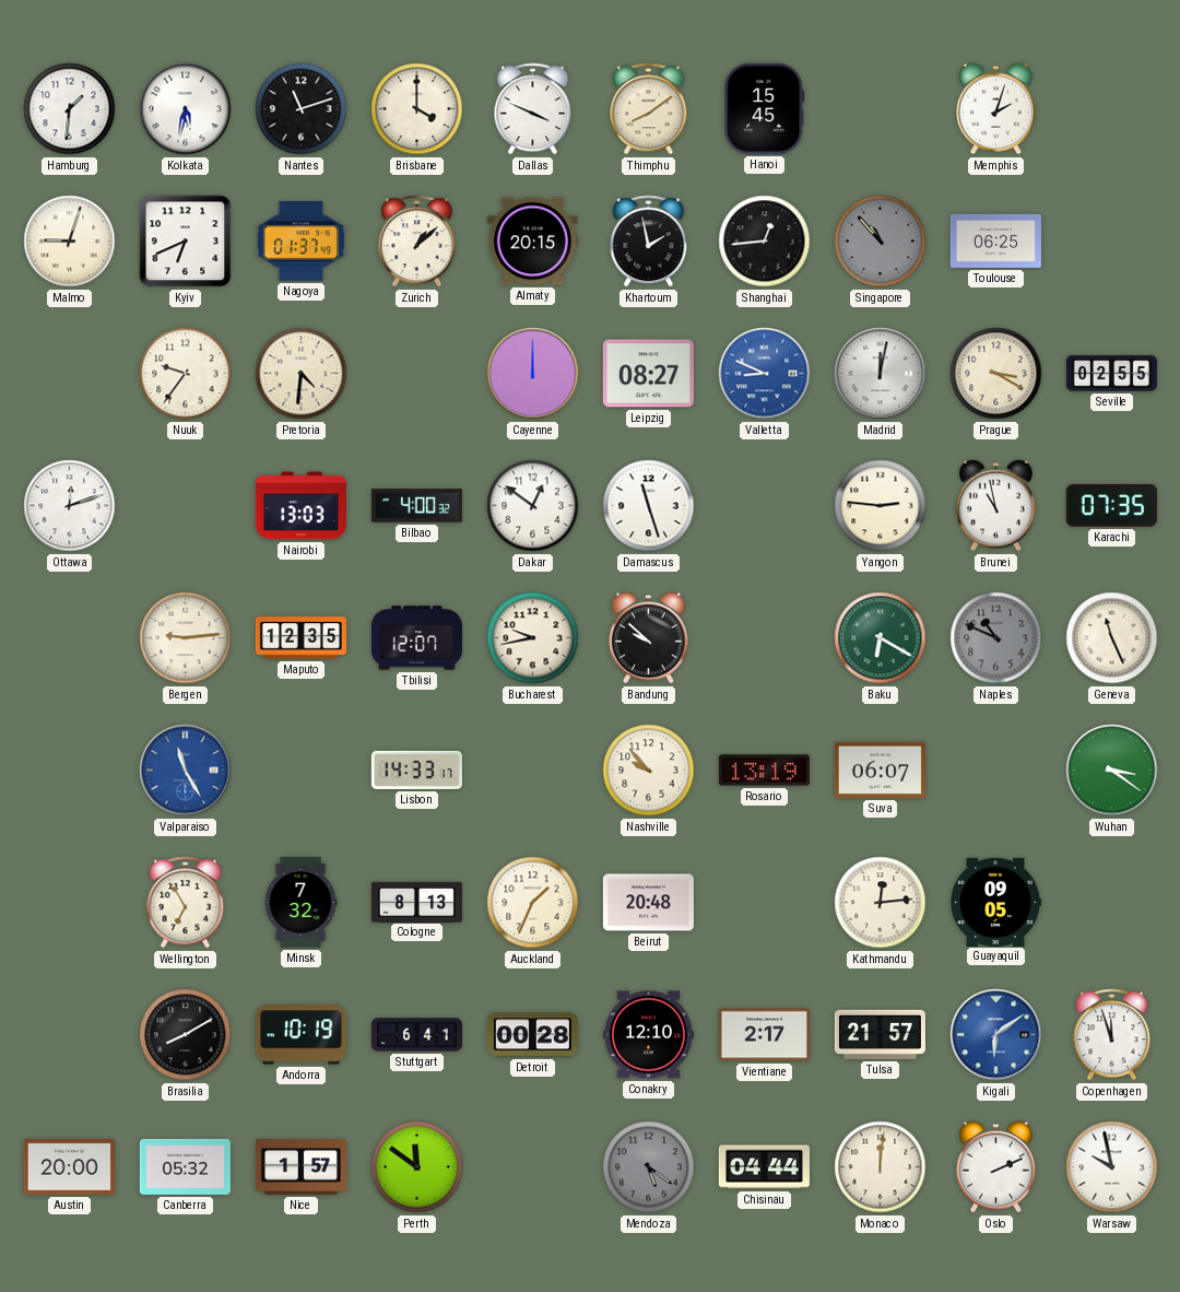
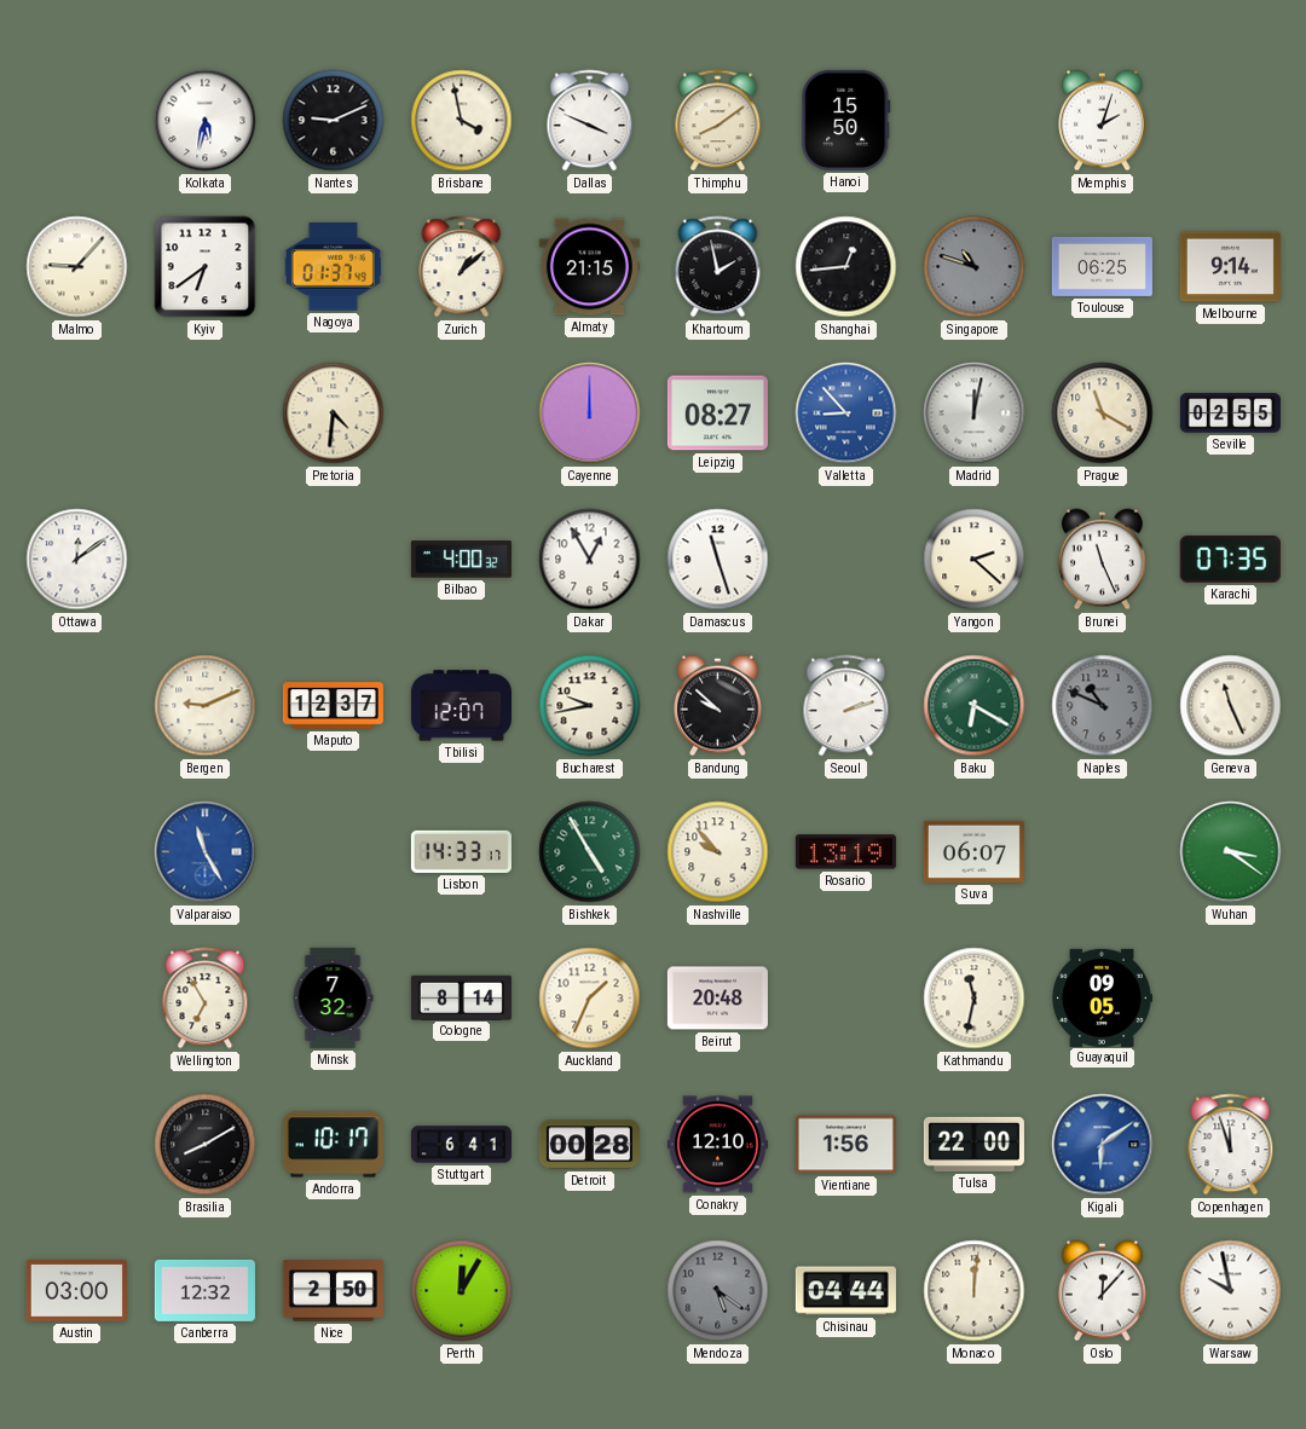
Hamburg: 1:31 -> none (70, 109)
Nantes: 11:12 -> 9:11 (334, 121)
Brisbane: 4:00 -> 3:58 (462, 121)
Hanoi: 15:45 -> 15:50 (846, 120)
Malmo: 9:03 -> 9:07 (77, 267)
Kyiv: 6:41 -> 6:39 (206, 267)
Almaty: 20:15 -> 21:15 (589, 267)
Singapore: 10:53 -> 10:48 (975, 267)
Melbourne: none -> 9:14 (1230, 267)
Nuuk: 9:36 -> none (186, 374)
Valletta: 8:49 -> 8:53 (846, 413)
Prague: 3:20 -> 11:20 (1103, 413)
Ottawa: 12:12 -> 12:09 (77, 560)
Nairobi: 13:03 -> none (300, 506)
Dakar: 12:51 -> 12:55 (590, 560)
Yangon: 2:46 -> 2:22 (975, 560)
Brunei: 10:58 -> 11:26 (1102, 560)
Bergen: 9:14 -> 9:11 (206, 706)
Maputo: 12:35 -> 12:37 (333, 706)
Seoul: none -> 2:12 (846, 706)
Bishkek: none -> 4:55 (590, 852)
Cologne: 8:13 -> 8:14 (461, 997)
Kathmandu: 12:14 -> 11:32 (975, 999)
Andorra: 10:19 -> 10:17 (333, 1145)
Vientiane: 2:17 -> 1:56 (845, 1145)
Tulsa: 21:57 -> 22:00 (973, 1144)
Austin: 20:00 -> 03:00 (76, 1291)
Canberra: 05:32 -> 12:32 (204, 1290)
Nice: 1:57 -> 2:50 (333, 1291)
Perth: 11:51 -> 12:05 (462, 1291)
Oslo: 2:11 -> 12:07 (1102, 1291)
